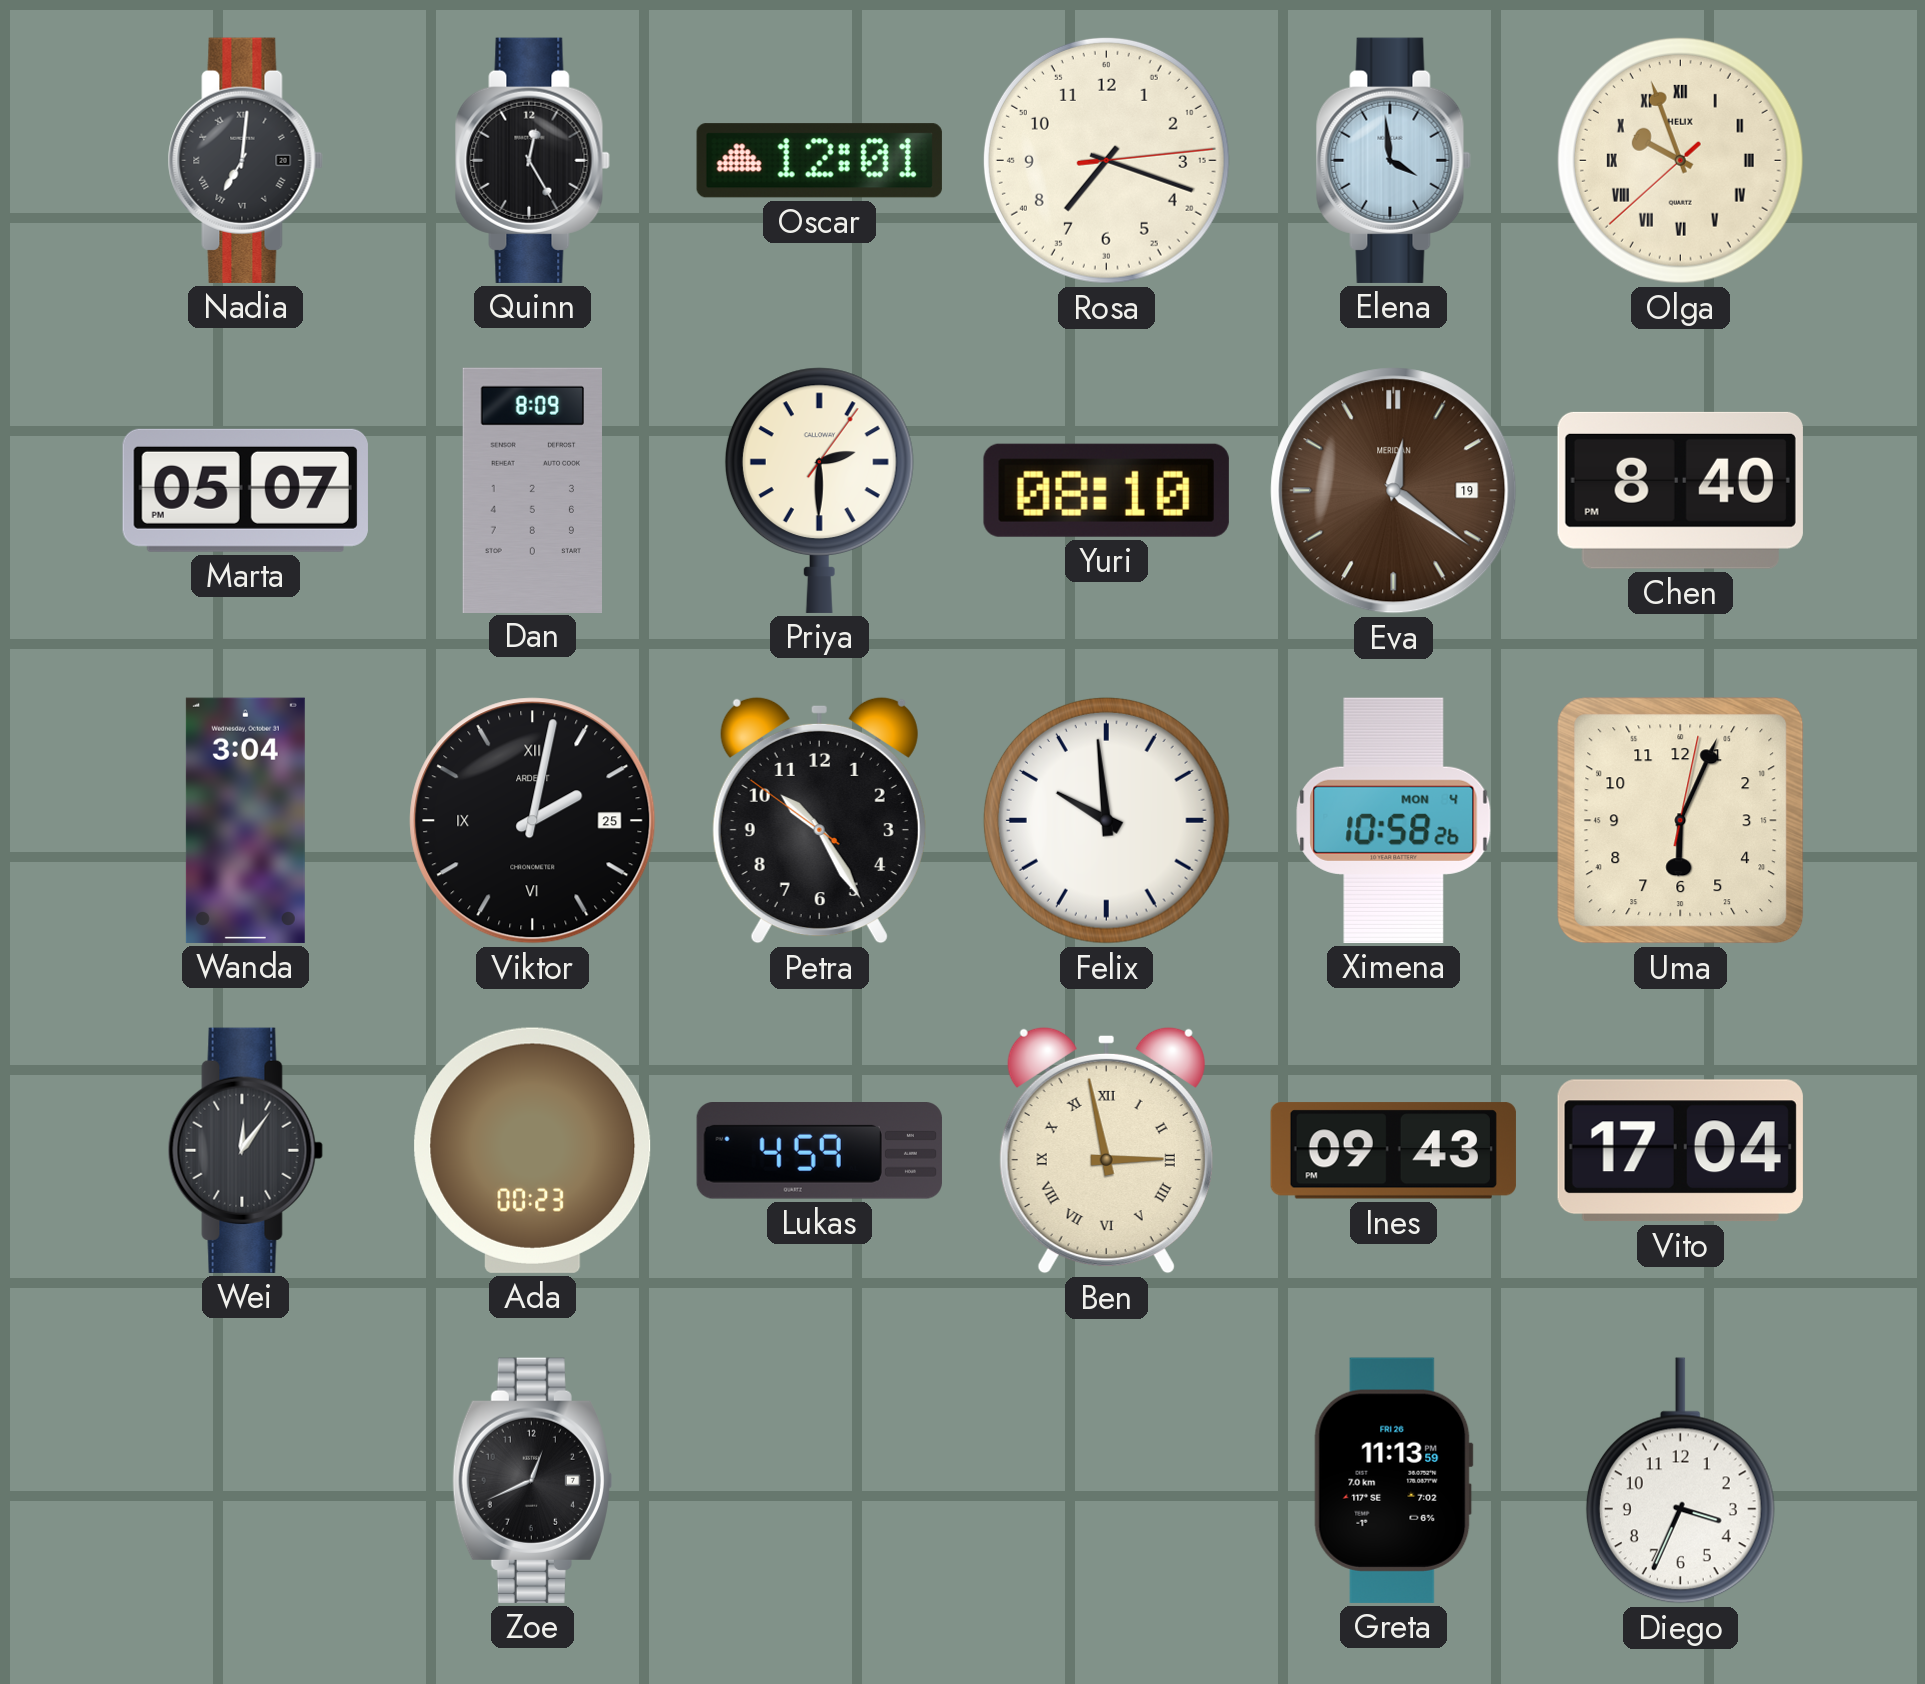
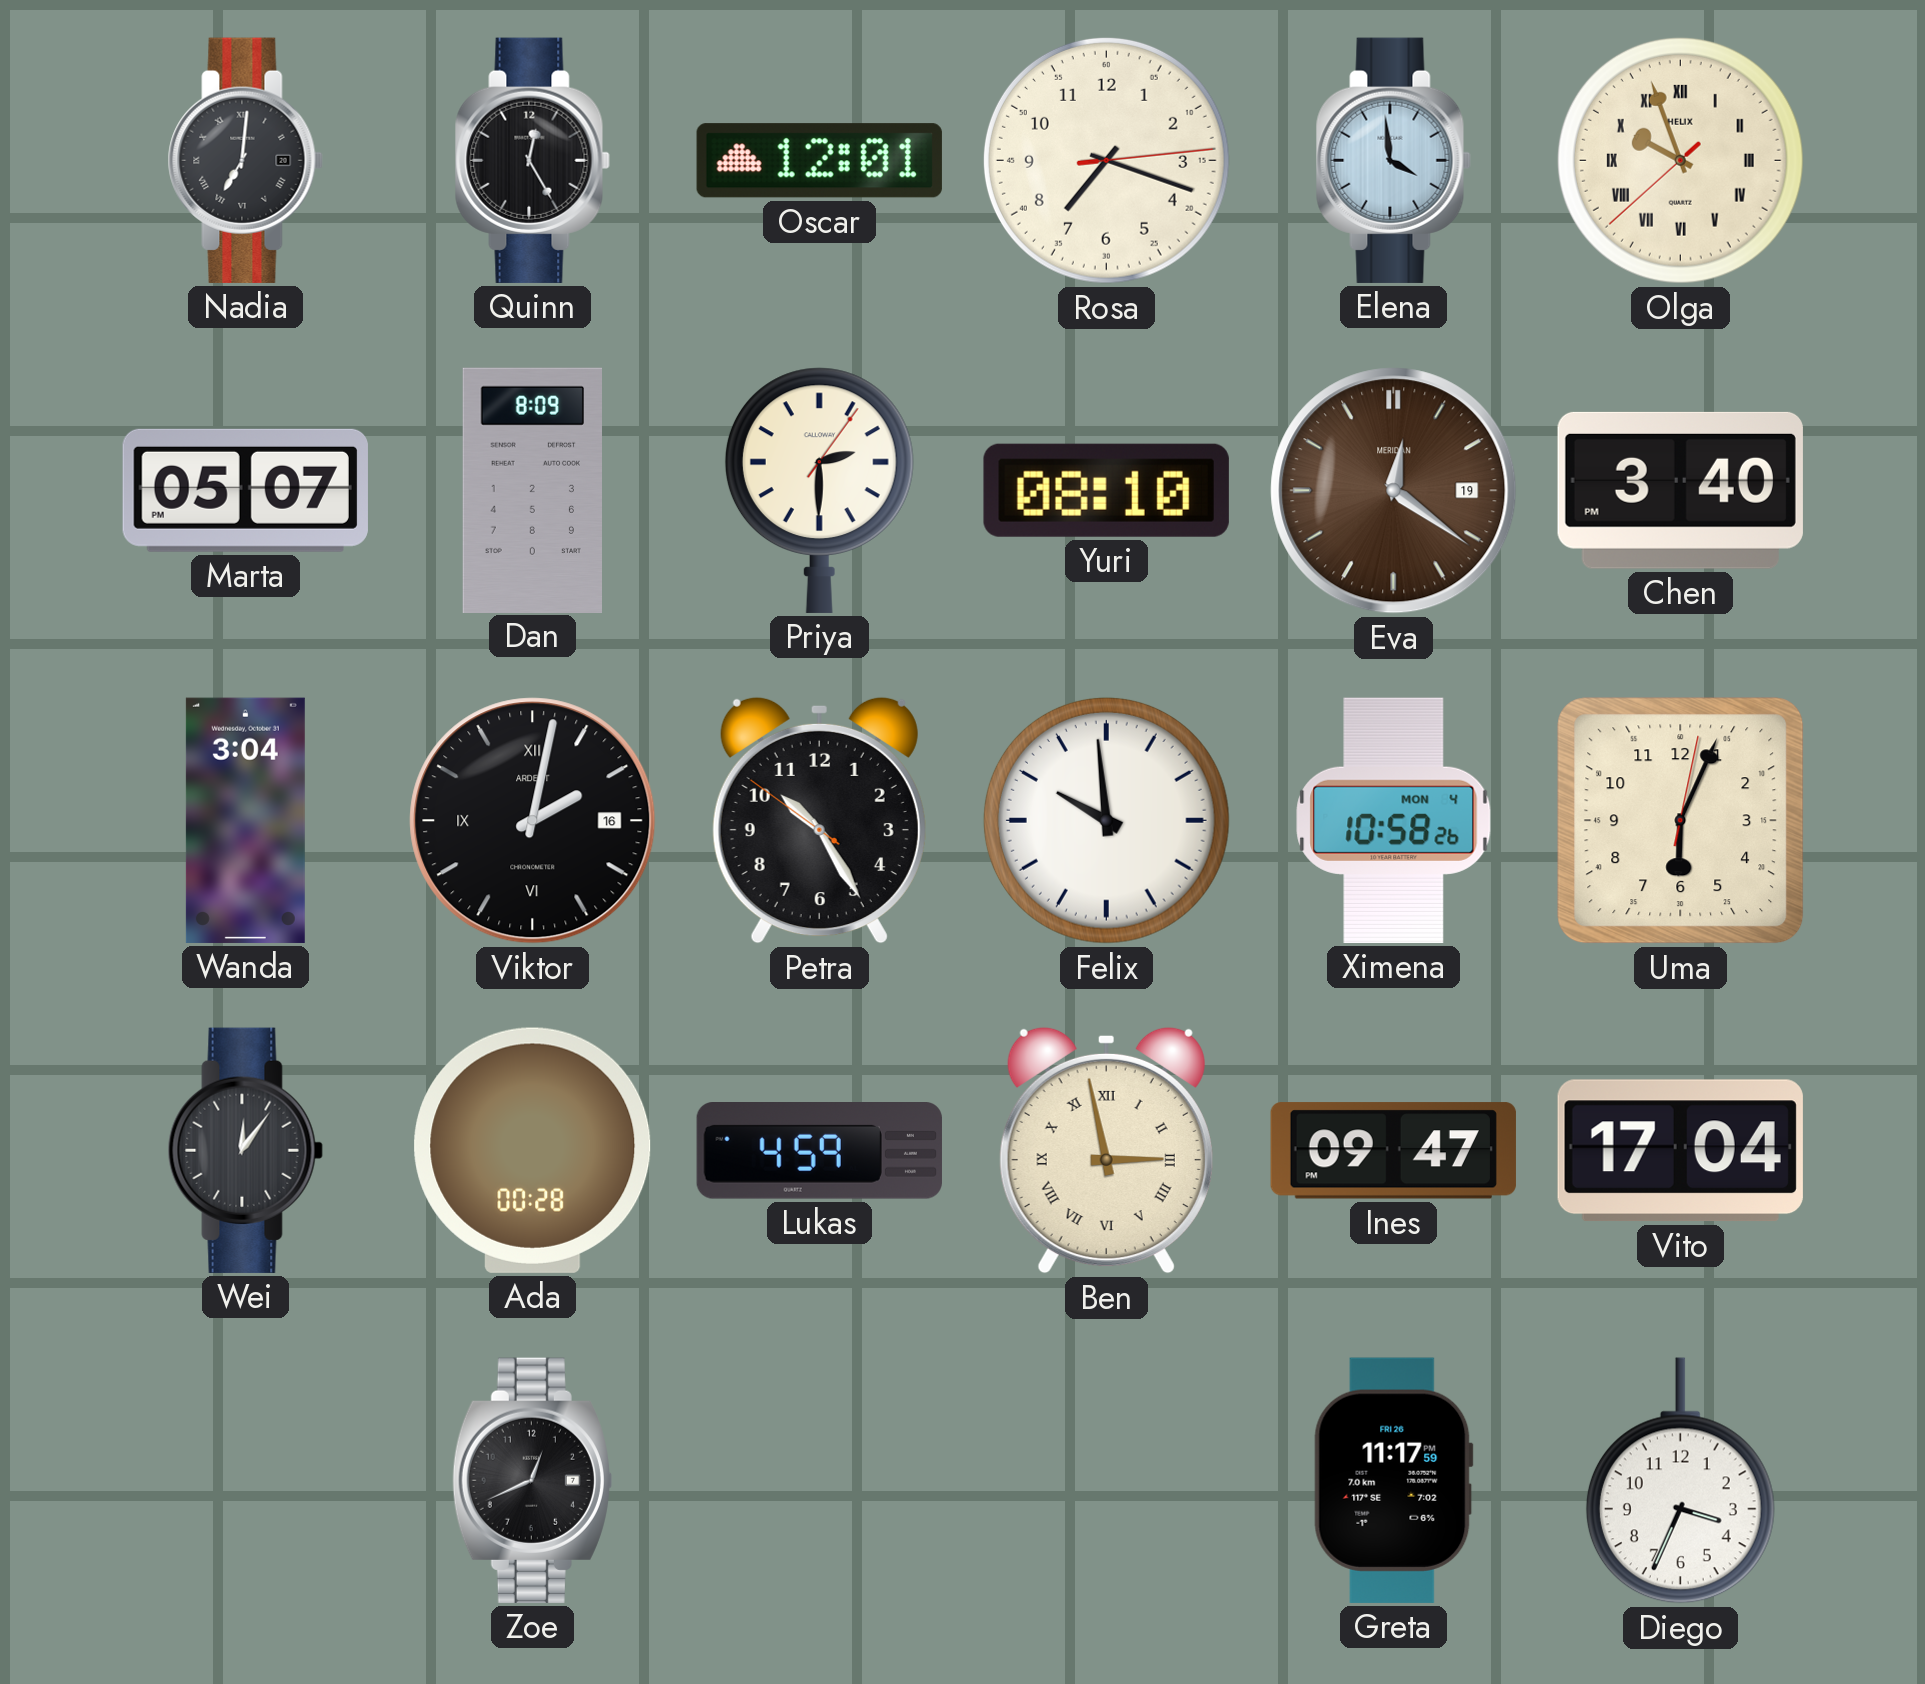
Chen: 8:40 -> 3:40 (1680, 490)
Viktor date: 25 -> 16 (533, 821)
Ada: 00:23 -> 00:28 (533, 1150)
Ines: 09:43 -> 09:47 (1393, 1151)
Greta: 11:13 -> 11:17 (1393, 1480)
